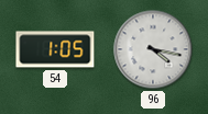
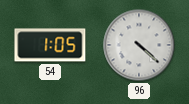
96: 4:17 -> 4:22 (139, 45)
